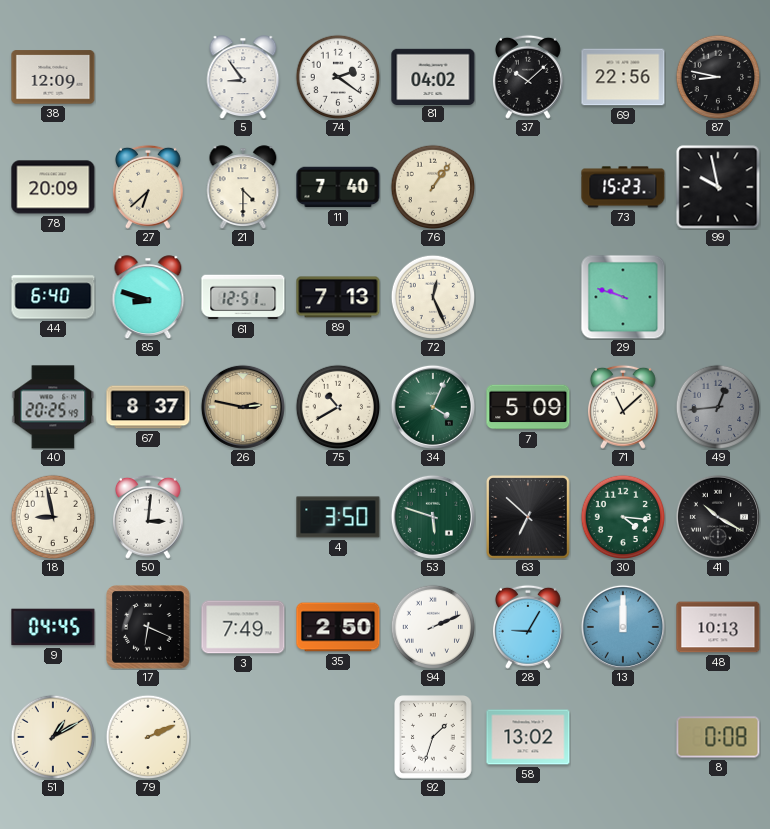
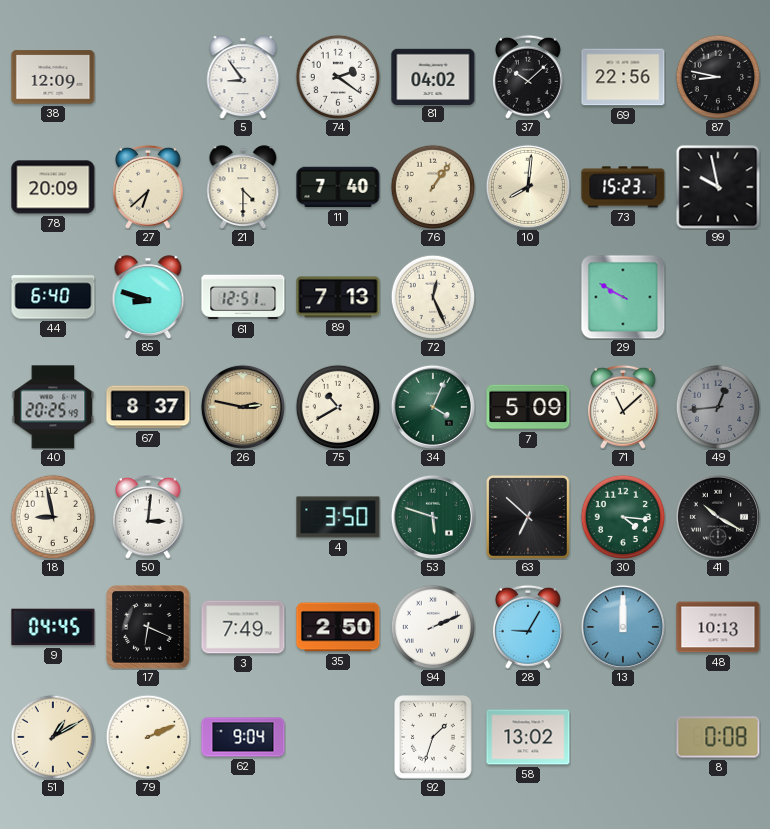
10: none -> 8:01 (528, 187)
29: 9:48 -> 9:50 (623, 297)
62: none -> 9:04 (243, 737)
